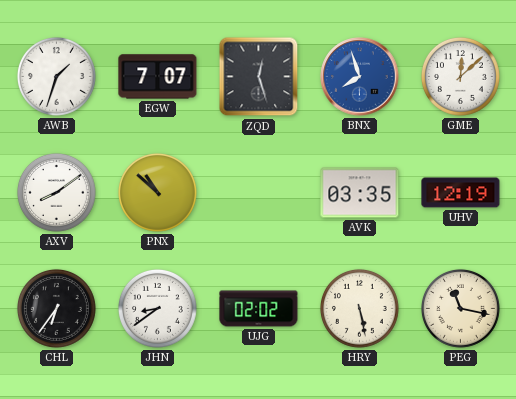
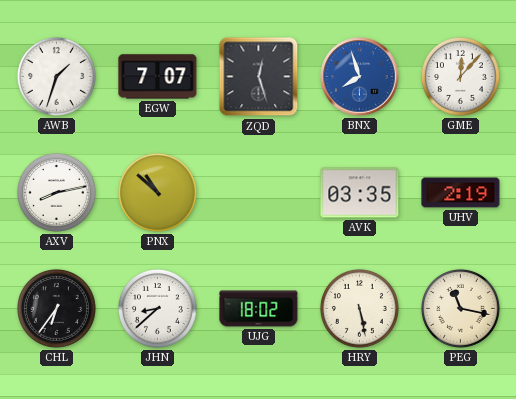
GME: 12:08 -> 12:07 (460, 76)
AXV: 8:09 -> 8:13 (56, 192)
UHV: 12:19 -> 2:19 (461, 193)
JHN: 8:39 -> 8:38 (157, 308)
UJG: 02:02 -> 18:02 (259, 309)
